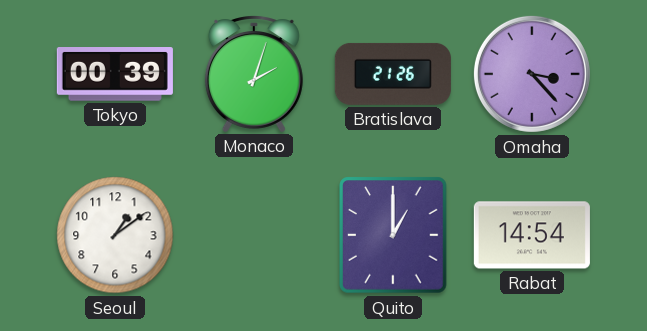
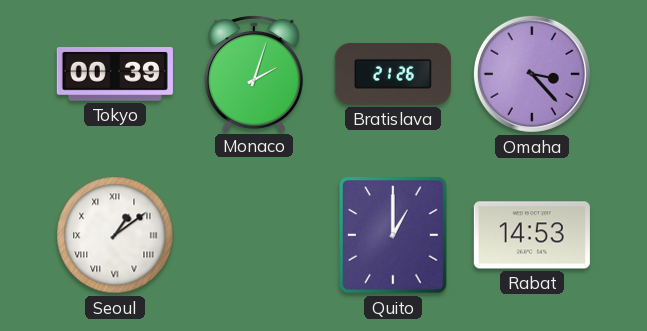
Seoul numerals: Arabic -> Roman (115, 235)
Rabat: 14:54 -> 14:53 (532, 235)
